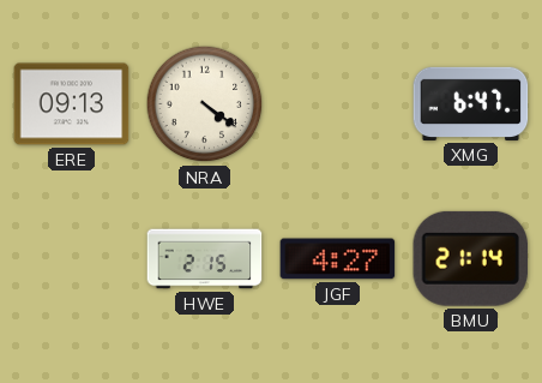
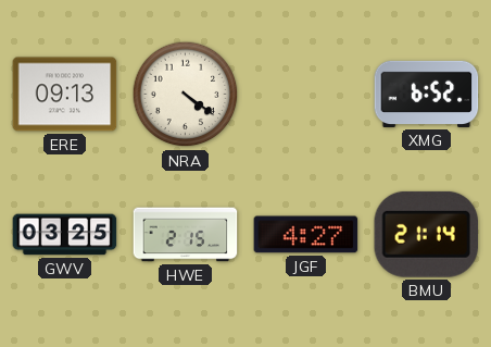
XMG: 6:47 -> 6:52 (427, 94)
GWV: none -> 03:25 (65, 235)
